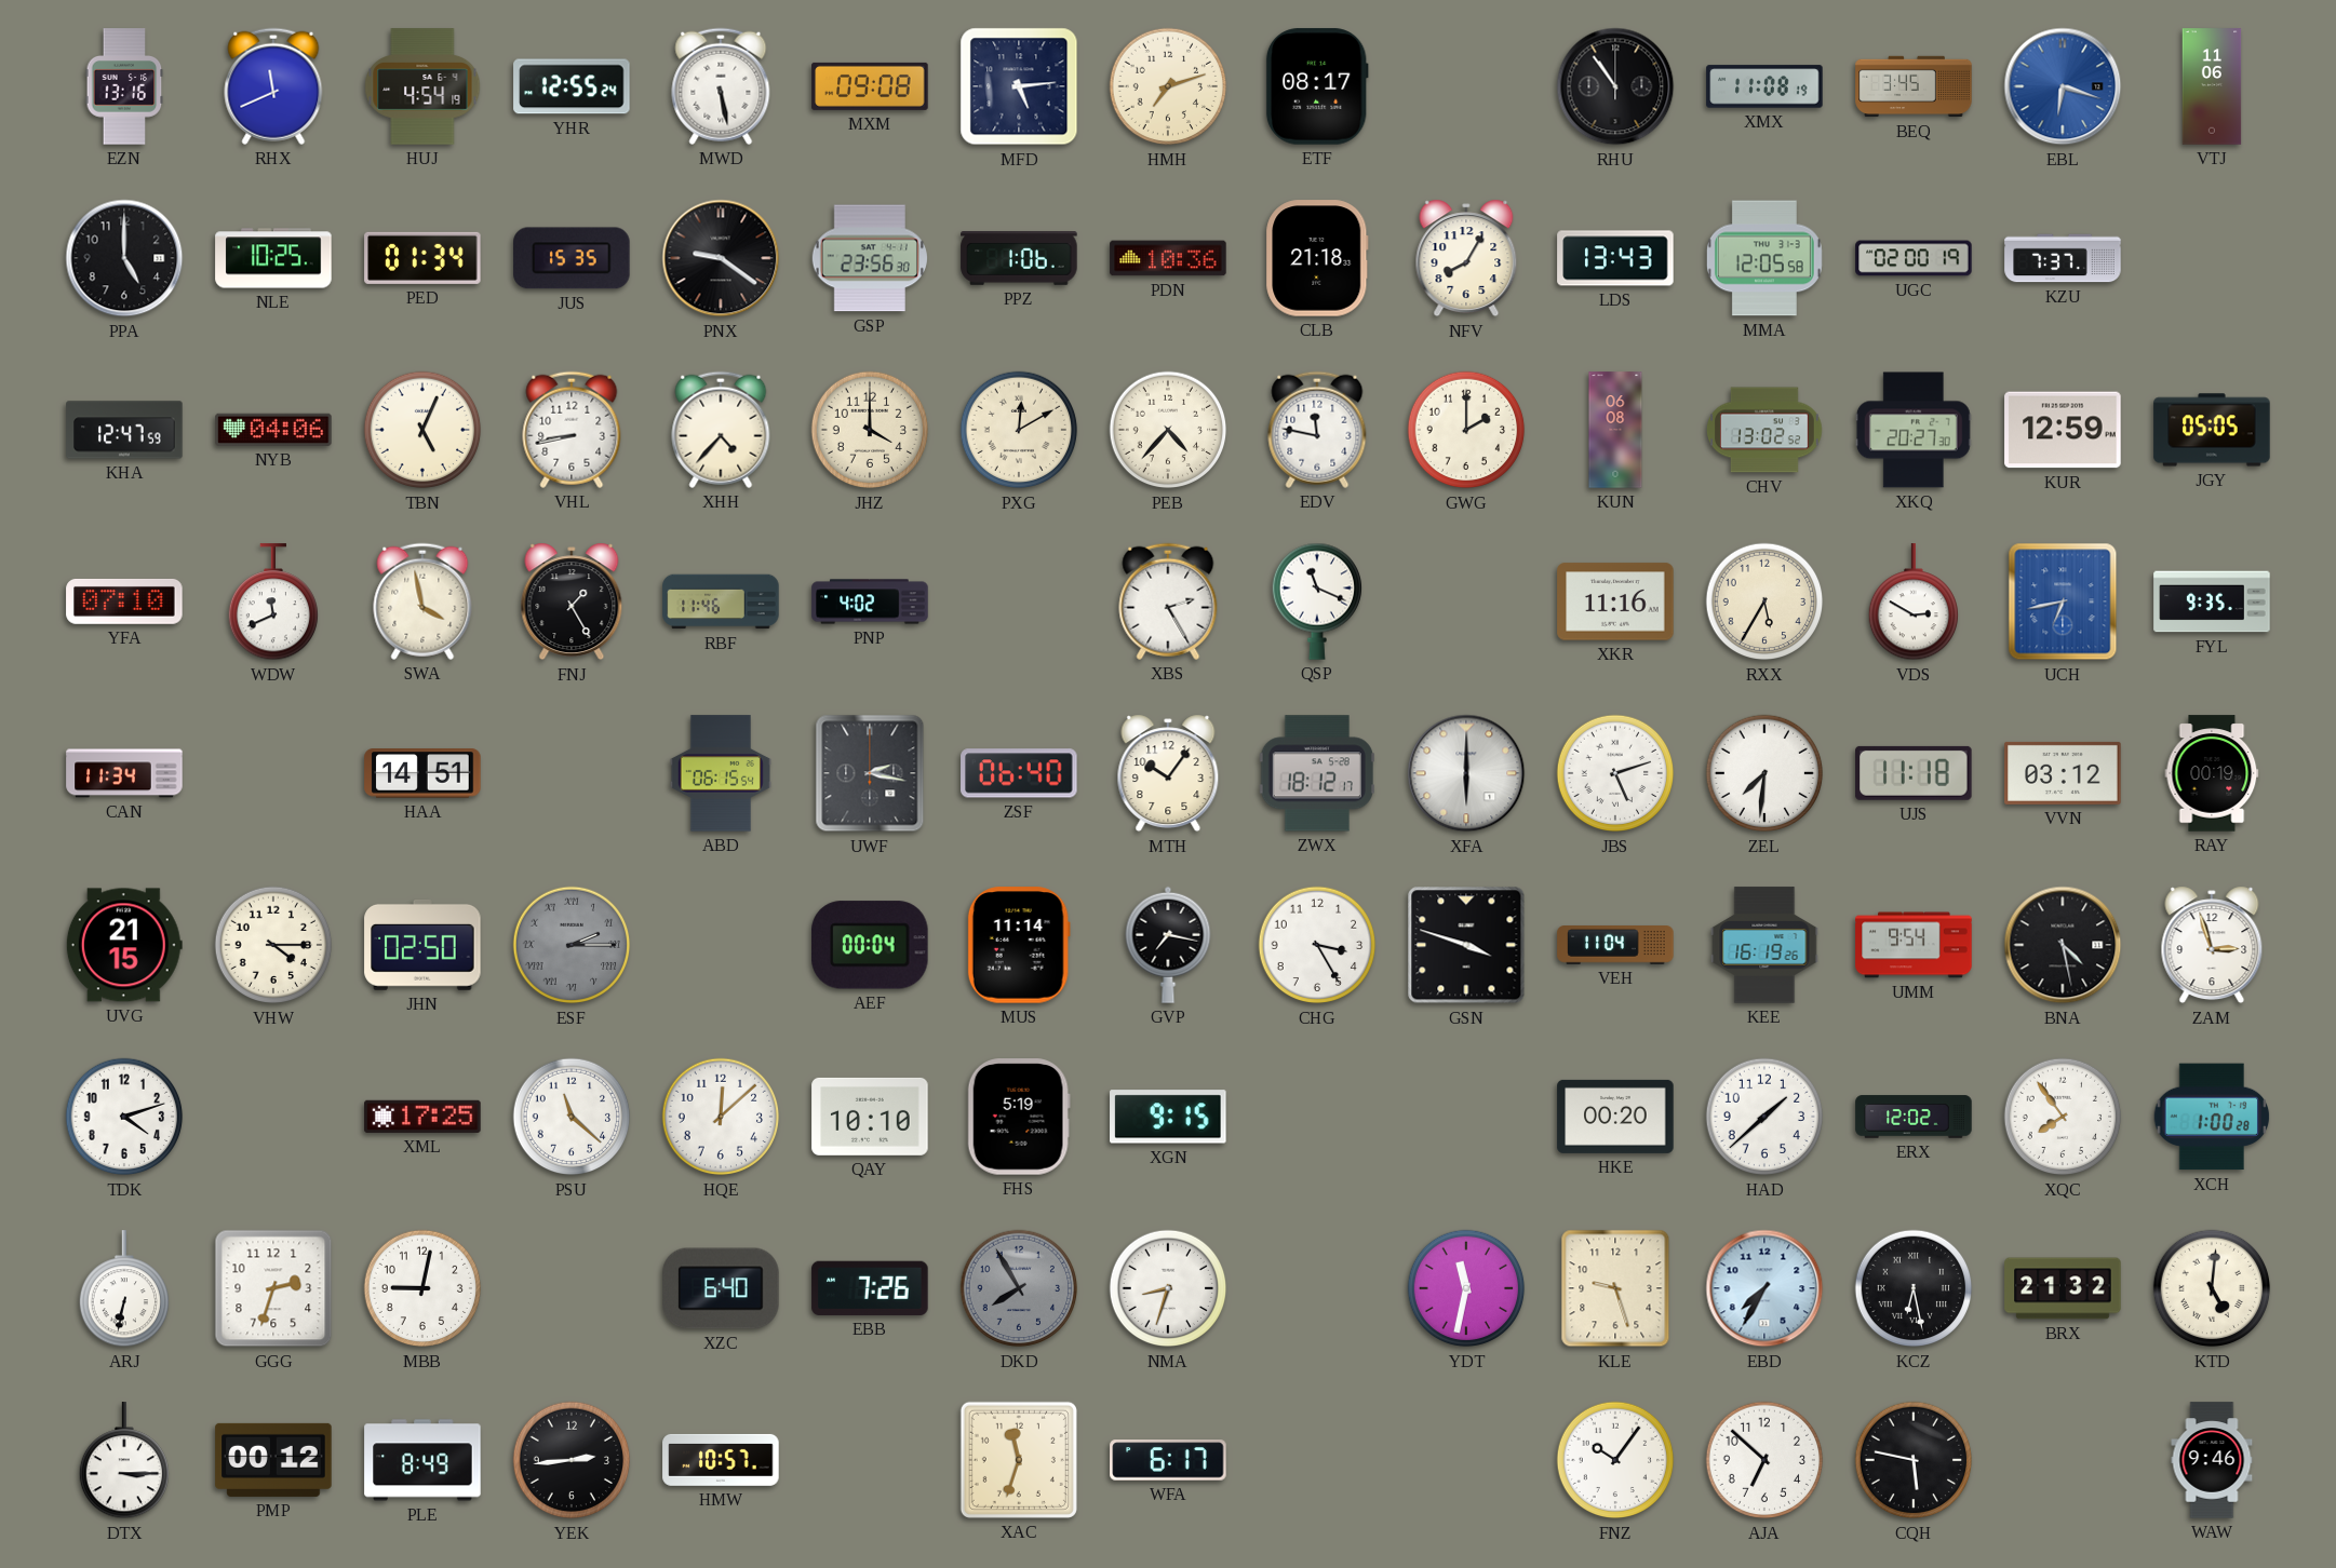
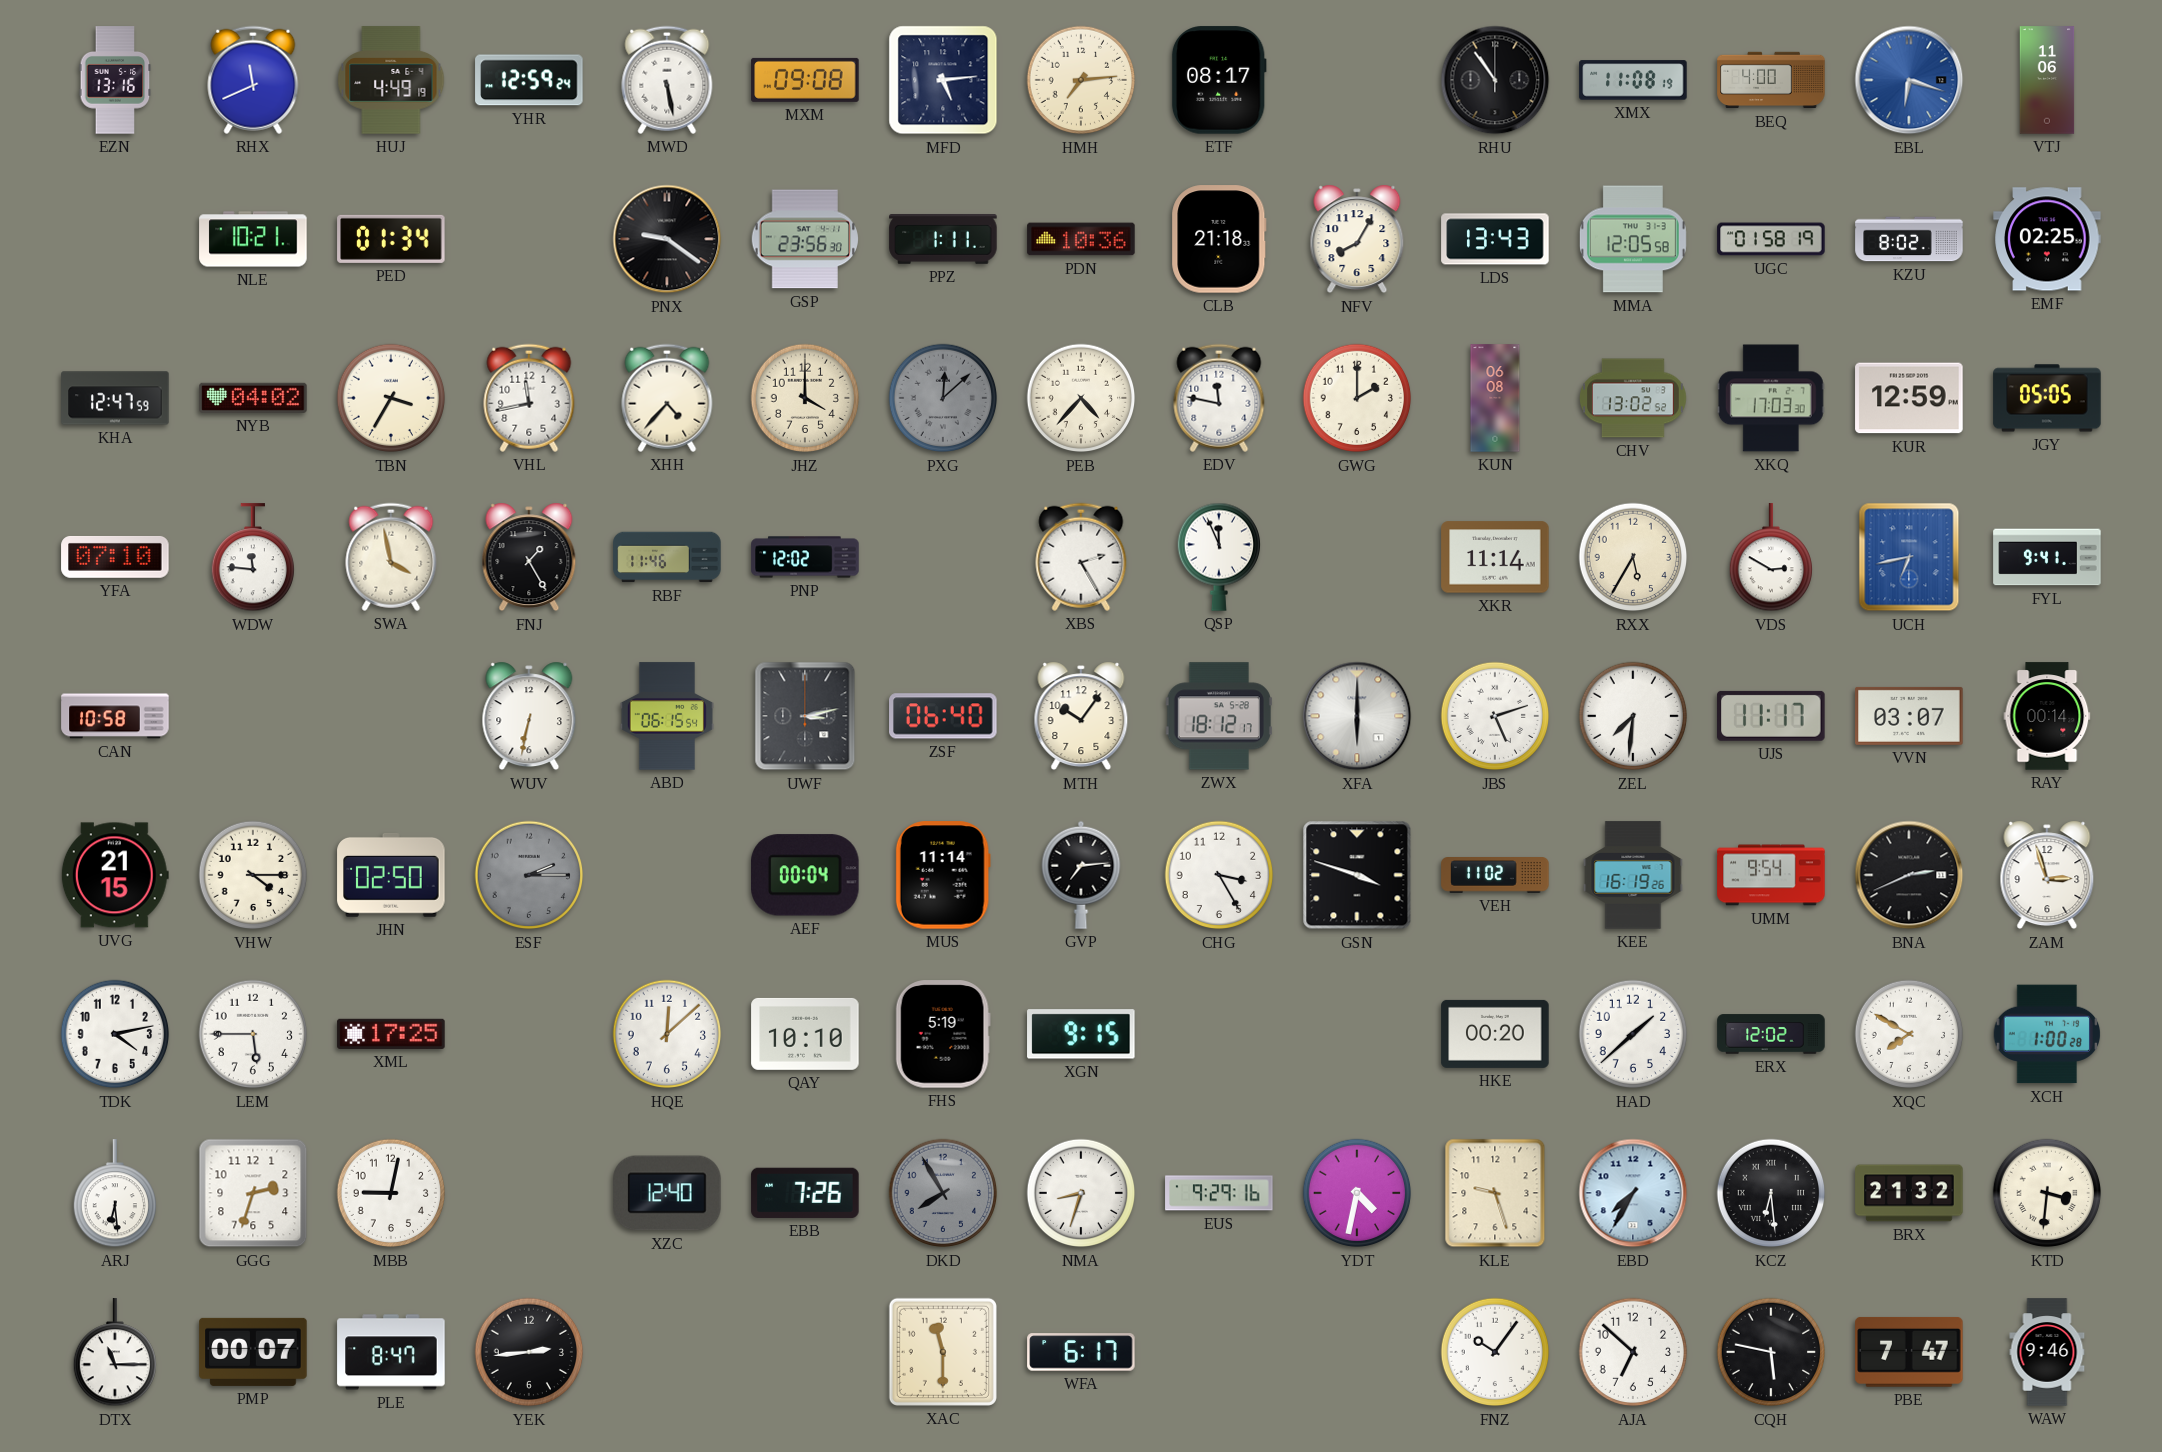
HUJ: 4:54 -> 4:49 (391, 80)
YHR: 12:55 -> 12:59 (529, 80)
HMH: 7:12 -> 7:14 (1081, 80)
BEQ: 3:45 -> 4:00 (1771, 80)
PPA: 5:00 -> none (124, 258)
NLE: 10:25 -> 10:21 (253, 239)
JUS: 15:35 -> none (572, 258)
PPZ: 1:06 -> 1:11 (943, 240)
UGC: 02:00 -> 01:58 (1771, 239)
KZU: 7:37 -> 8:02 (1909, 239)
EMF: none -> 02:25 (2047, 239)
NYB: 04:06 -> 04:02 (253, 398)
TBN: 5:04 -> 3:35 (391, 398)
VHL: 8:43 -> 11:43 (529, 398)
PXG: 12:10 -> 12:08 (943, 398)
PXG dial: cream -> grey (943, 398)
XKQ: 20:27 -> 17:03 (1771, 398)
WDW: 11:41 -> 11:46 (252, 558)
PNP: 4:02 -> 12:02 (805, 557)
QSP: 11:19 -> 11:56 (1218, 557)
XKR: 11:16 -> 11:14 (1495, 557)
FYL: 9:35 -> 9:41 (2047, 557)
CAN: 11:34 -> 10:58 (115, 716)
HAA: 14:51 -> none (422, 773)
WUV: none -> 6:32 (529, 716)
UWF: 2:17 -> 3:13 (805, 716)
UJS: 11:18 -> 11:17 (1771, 716)
VVN: 03:12 -> 03:07 (1909, 716)
RAY: 00:19 -> 00:14 (2047, 716)
ESF numerals: Roman -> Arabic (529, 875)
GVP: 7:17 -> 7:14 (1081, 875)
VEH: 11:04 -> 11:02 (1495, 876)
BNA: 4:28 -> 2:41 (1909, 875)
TDK: 4:12 -> 4:13 (115, 1034)
LEM: none -> 5:45 (253, 1034)
PSU: 11:22 -> none (572, 1117)
XQC: 7:54 -> 7:50 (1909, 1034)
ARJ: 6:32 -> 6:29 (114, 1194)
XZC: 6:40 -> 12:40 (667, 1193)
EUS: none -> 9:29 (1219, 1193)
YDT: 11:32 -> 4:32 (1357, 1193)
KCZ: 6:28 -> 6:29 (1771, 1193)
KTD: 5:01 -> 3:31 (2047, 1193)
DTX: 3:15 -> 11:15 (114, 1353)
PMP: 00:12 -> 00:07 (253, 1352)
PLE: 8:49 -> 8:47 (391, 1352)
HMW: 10:57 -> none (721, 1460)
XAC: 11:33 -> 11:30 (943, 1352)
PBE: none -> 7:47 (1909, 1352)
